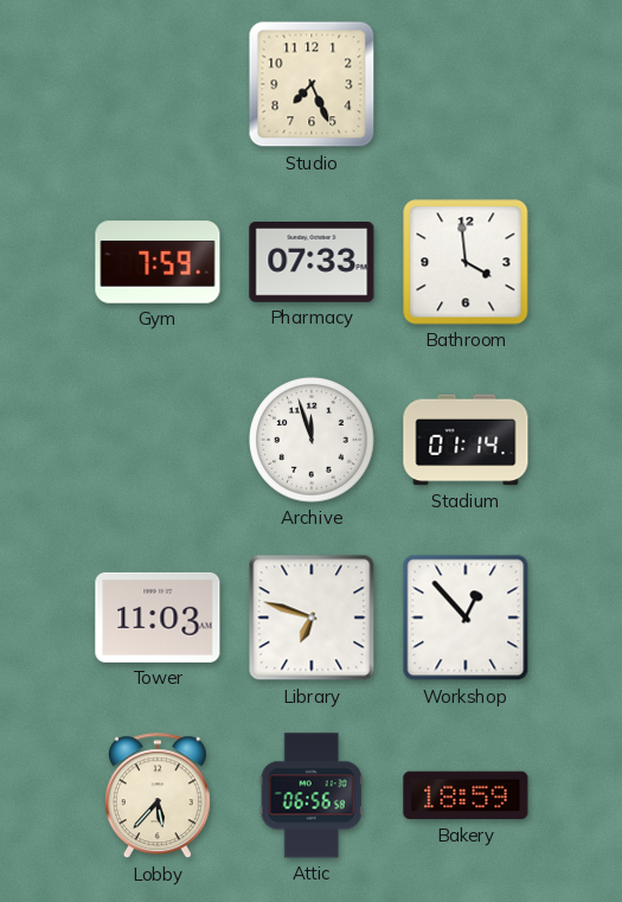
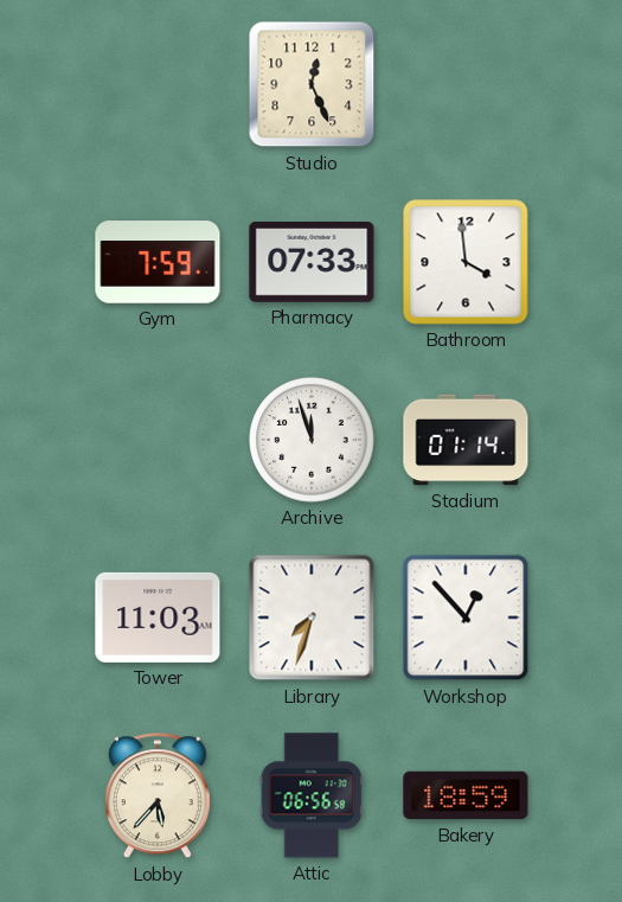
Studio: 7:26 -> 12:26 (312, 84)
Library: 6:48 -> 7:33 (312, 618)
